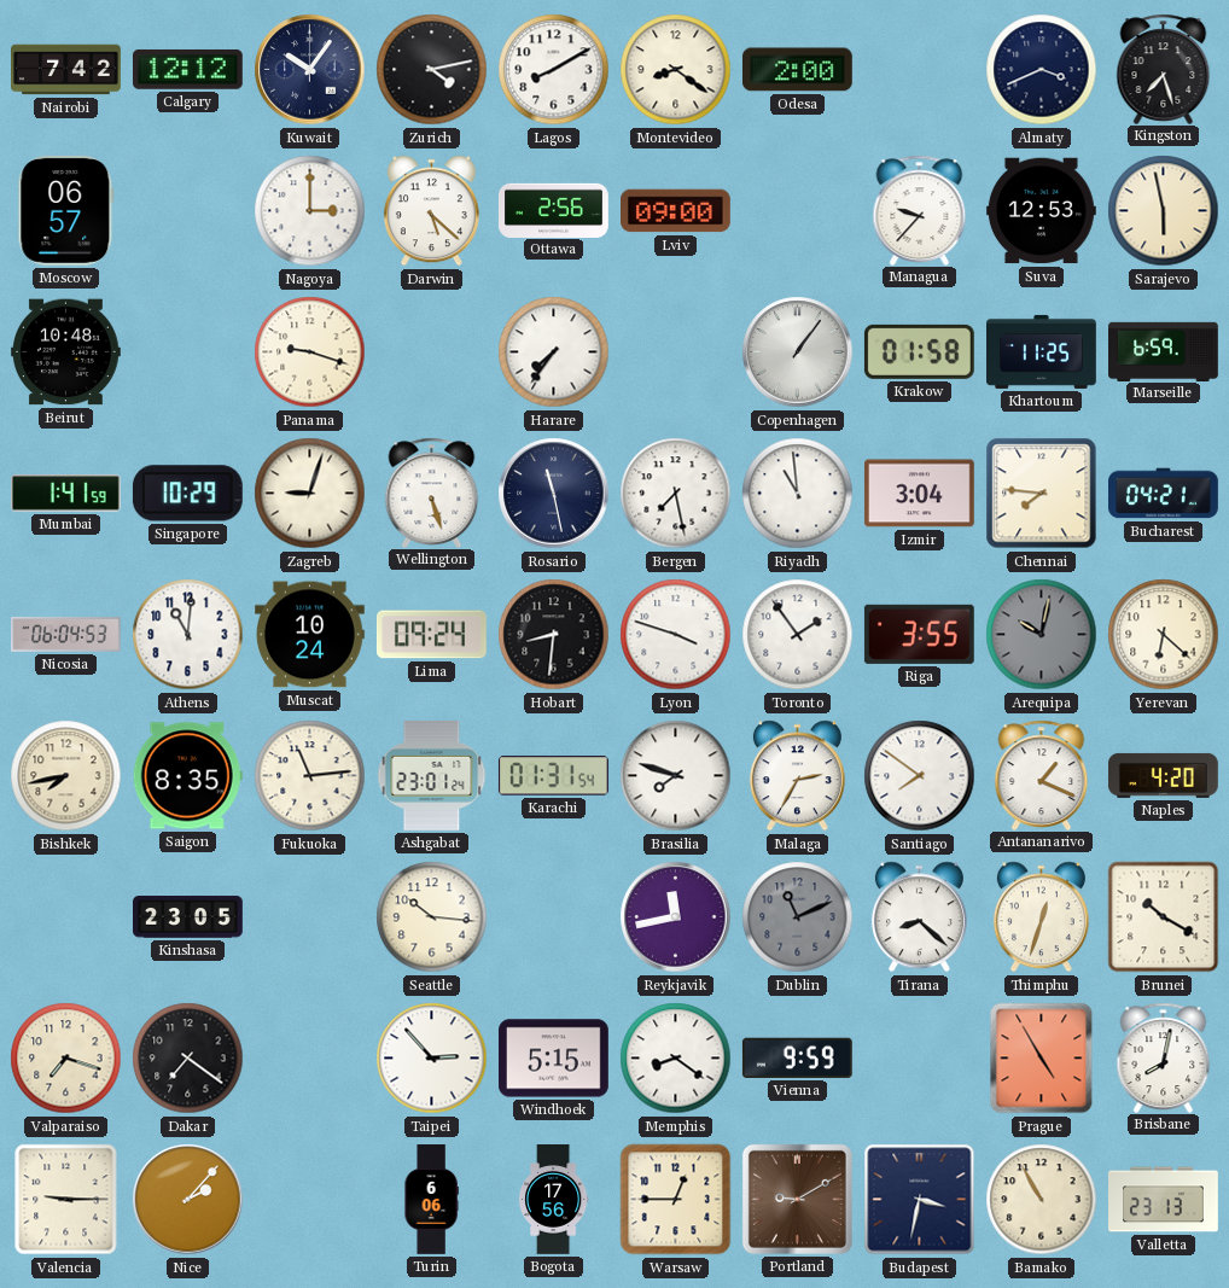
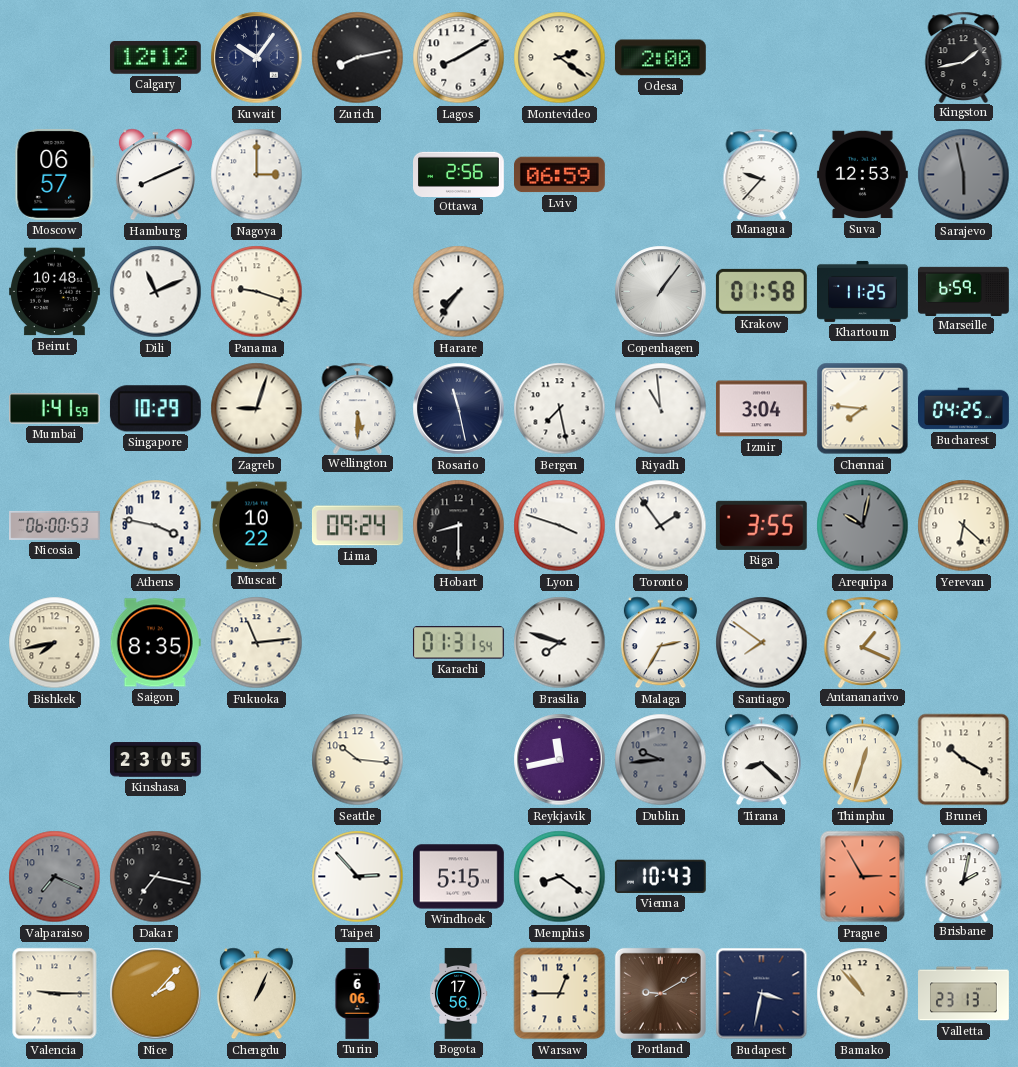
Nairobi: 7:42 -> none (66, 70)
Zurich: 4:13 -> 8:13 (358, 58)
Montevideo: 8:21 -> 2:21 (560, 58)
Almaty: 3:41 -> none (1042, 70)
Kingston: 7:27 -> 1:43 (964, 57)
Hamburg: none -> 8:11 (155, 175)
Darwin: 5:22 -> none (431, 211)
Lviv: 09:00 -> 06:59 (560, 175)
Sarajevo dial: cream -> grey (964, 175)
Dili: none -> 11:11 (156, 292)
Wellington: 5:27 -> 5:30 (358, 408)
Bucharest: 04:21 -> 04:25 (964, 409)
Nicosia: 06:04 -> 06:00 (55, 525)
Athens: 11:01 -> 3:47 (156, 526)
Muscat: 10:24 -> 10:22 (257, 526)
Hobart: 8:31 -> 8:30 (459, 526)
Ashgabat: 23:01 -> none (432, 776)
Naples: 4:20 -> none (1164, 775)
Dublin: 11:11 -> 9:44 (661, 760)
Valparaiso: 7:18 -> 7:19 (55, 877)
Valparaiso dial: cream -> grey (55, 877)
Dakar: 7:21 -> 7:17 (156, 877)
Vienna: 9:59 -> 10:43 (660, 876)
Prague: 4:55 -> 2:55 (863, 877)
Brisbane: 8:02 -> 2:02 (964, 876)
Chengdu: none -> 1:04 (256, 994)
Bamako: 10:55 -> 10:53 (863, 994)
